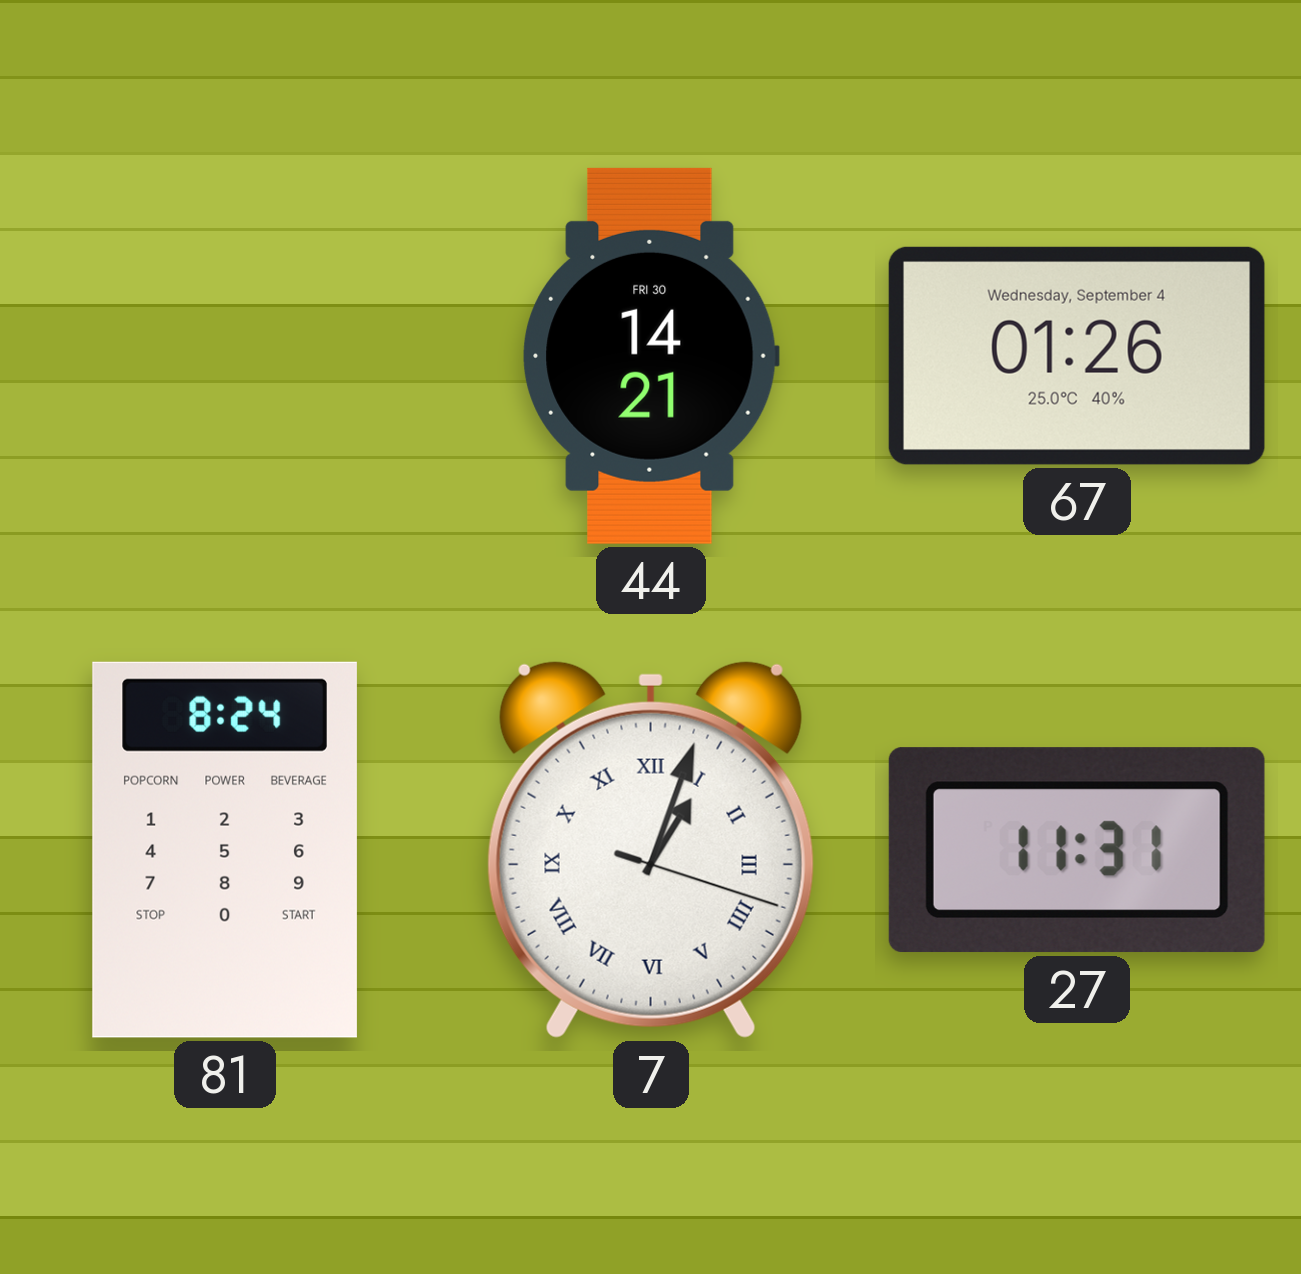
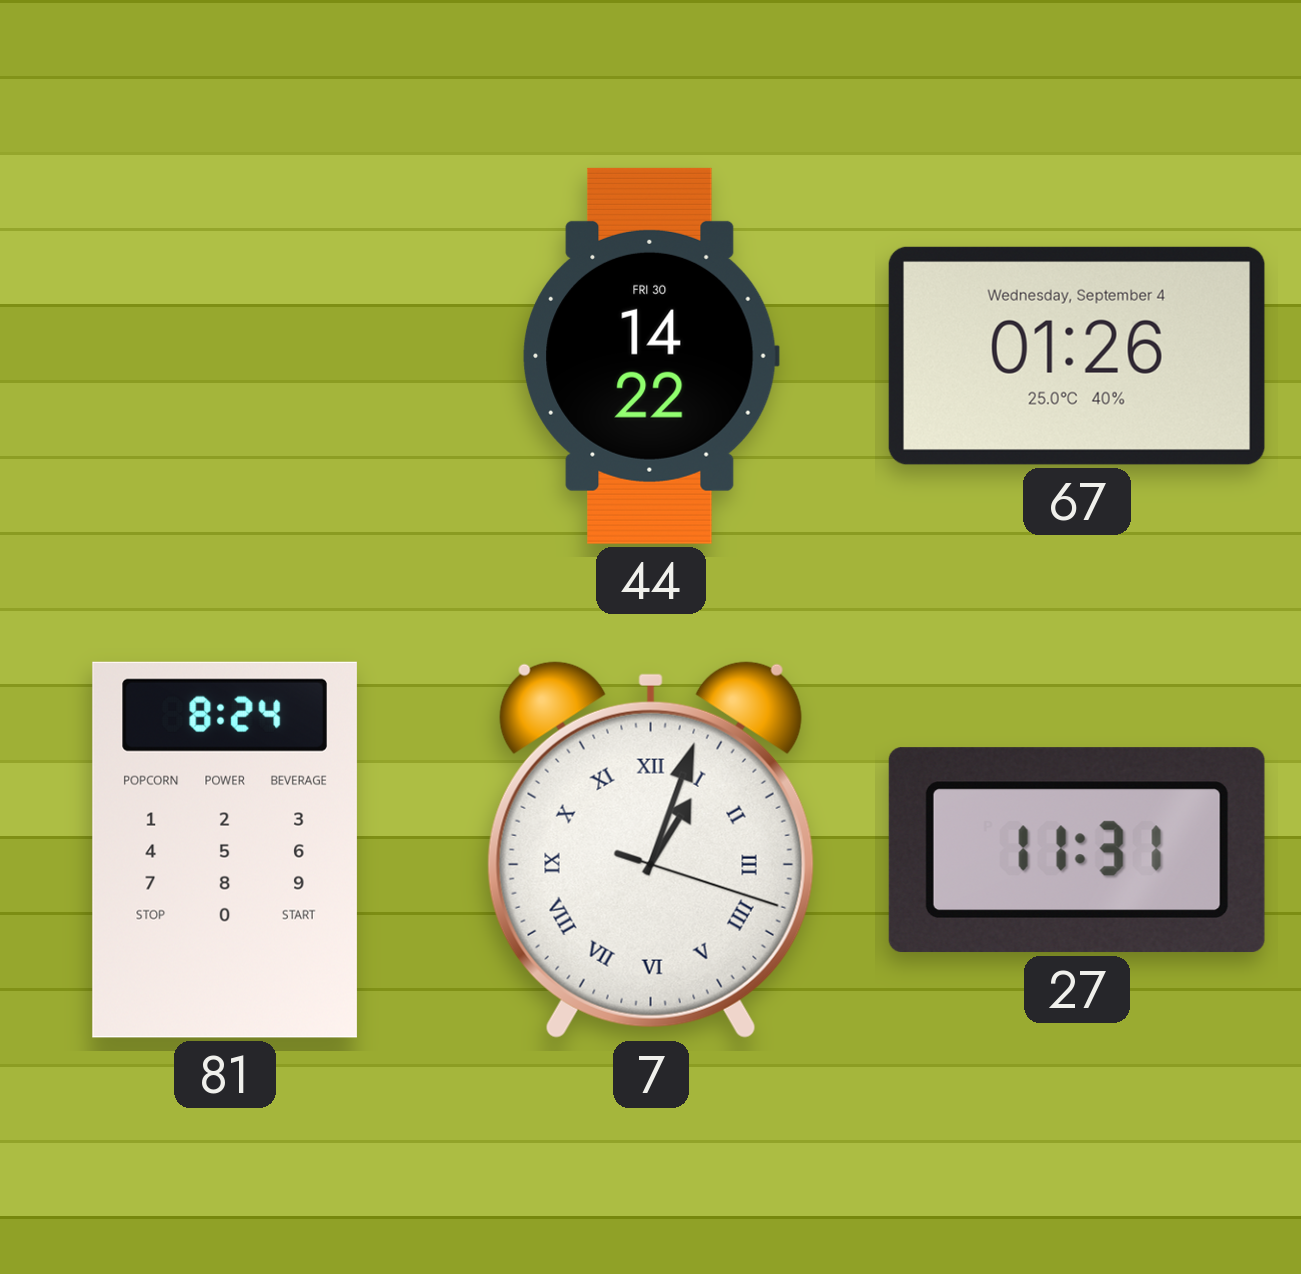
44: 14:21 -> 14:22 (651, 356)
